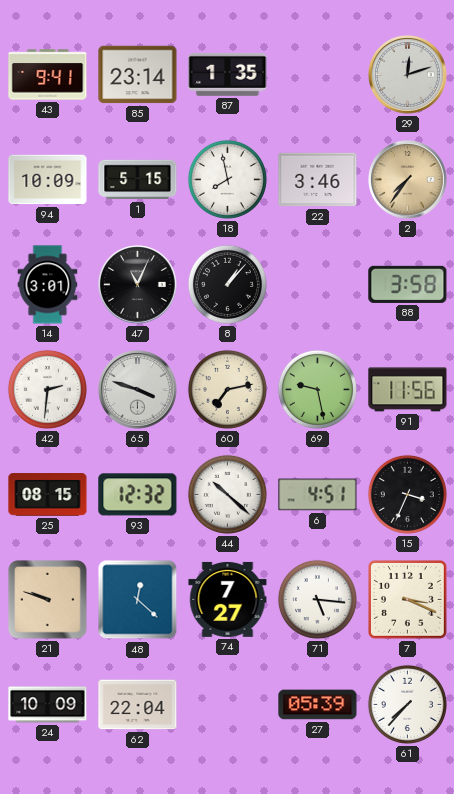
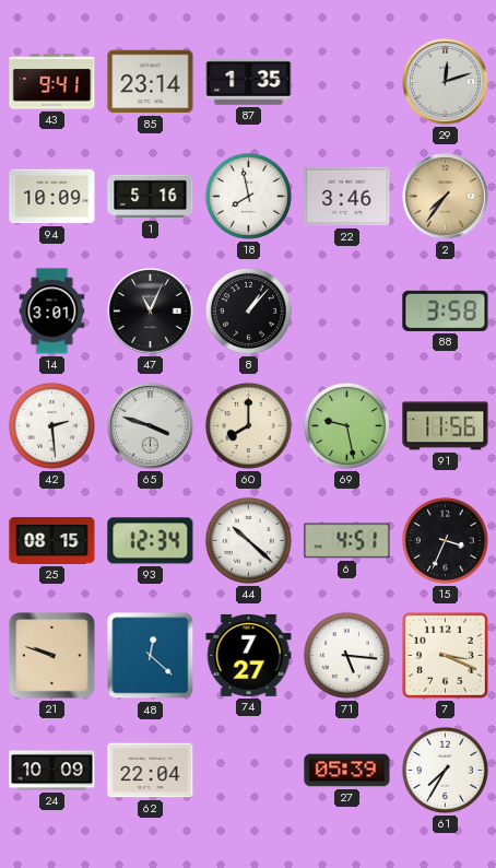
1: 5:15 -> 5:16 (151, 197)
42: 2:31 -> 2:29 (51, 425)
60: 7:13 -> 8:00 (248, 425)
93: 12:32 -> 12:34 (151, 541)
61: 7:37 -> 7:35 (445, 770)
